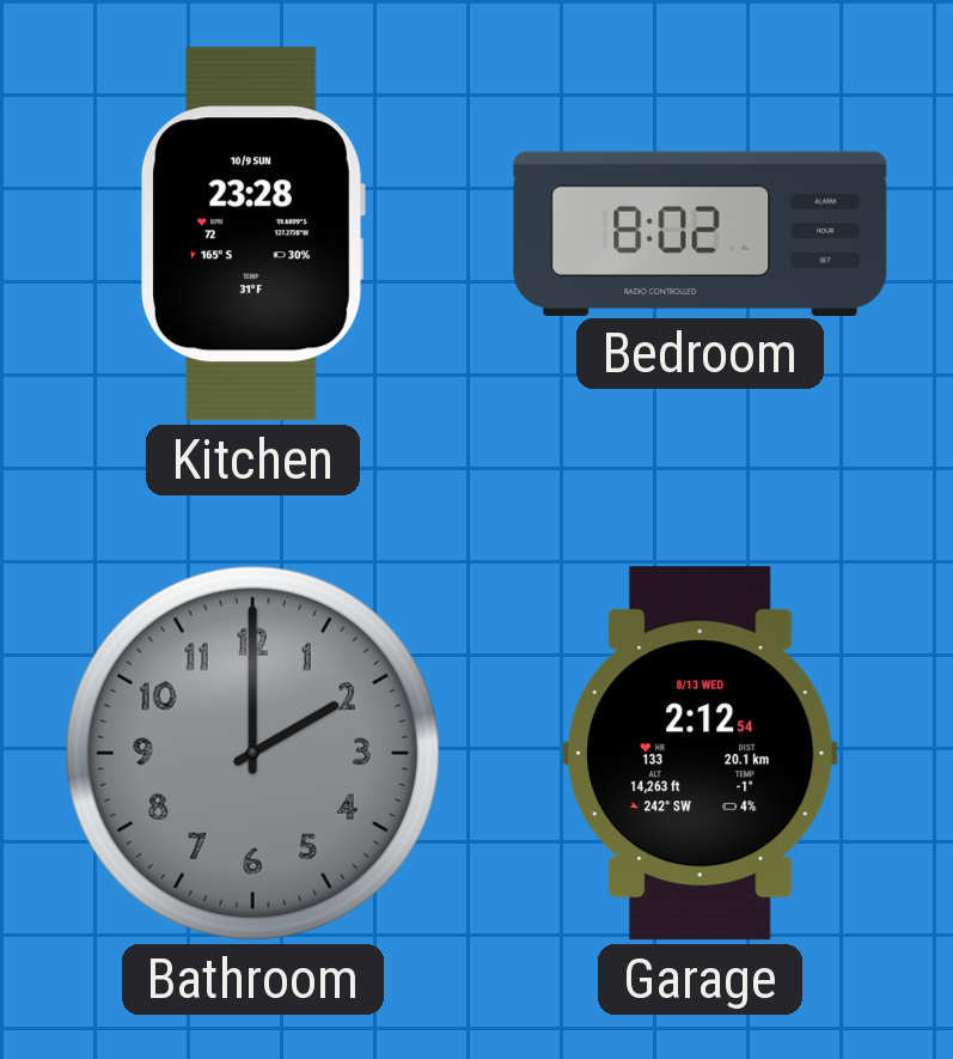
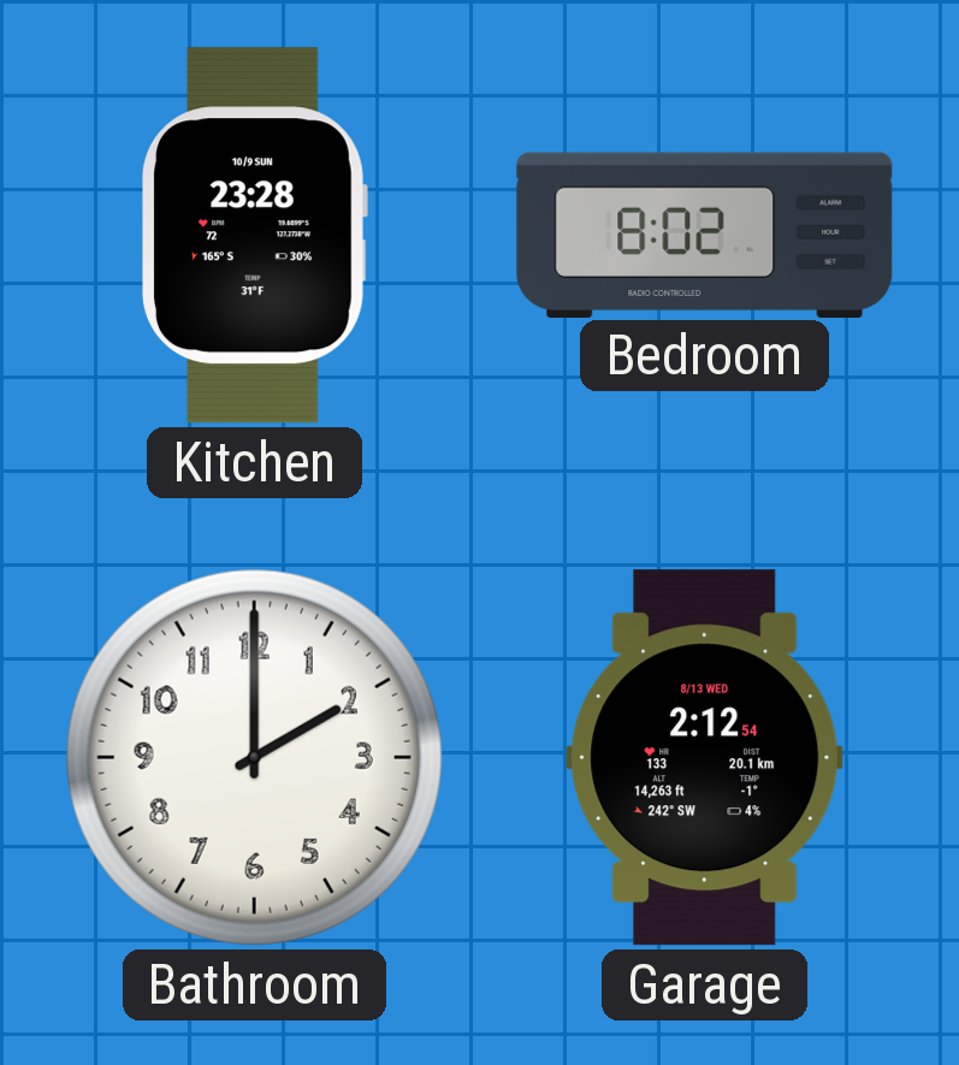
Bathroom dial: grey -> white (254, 757)
